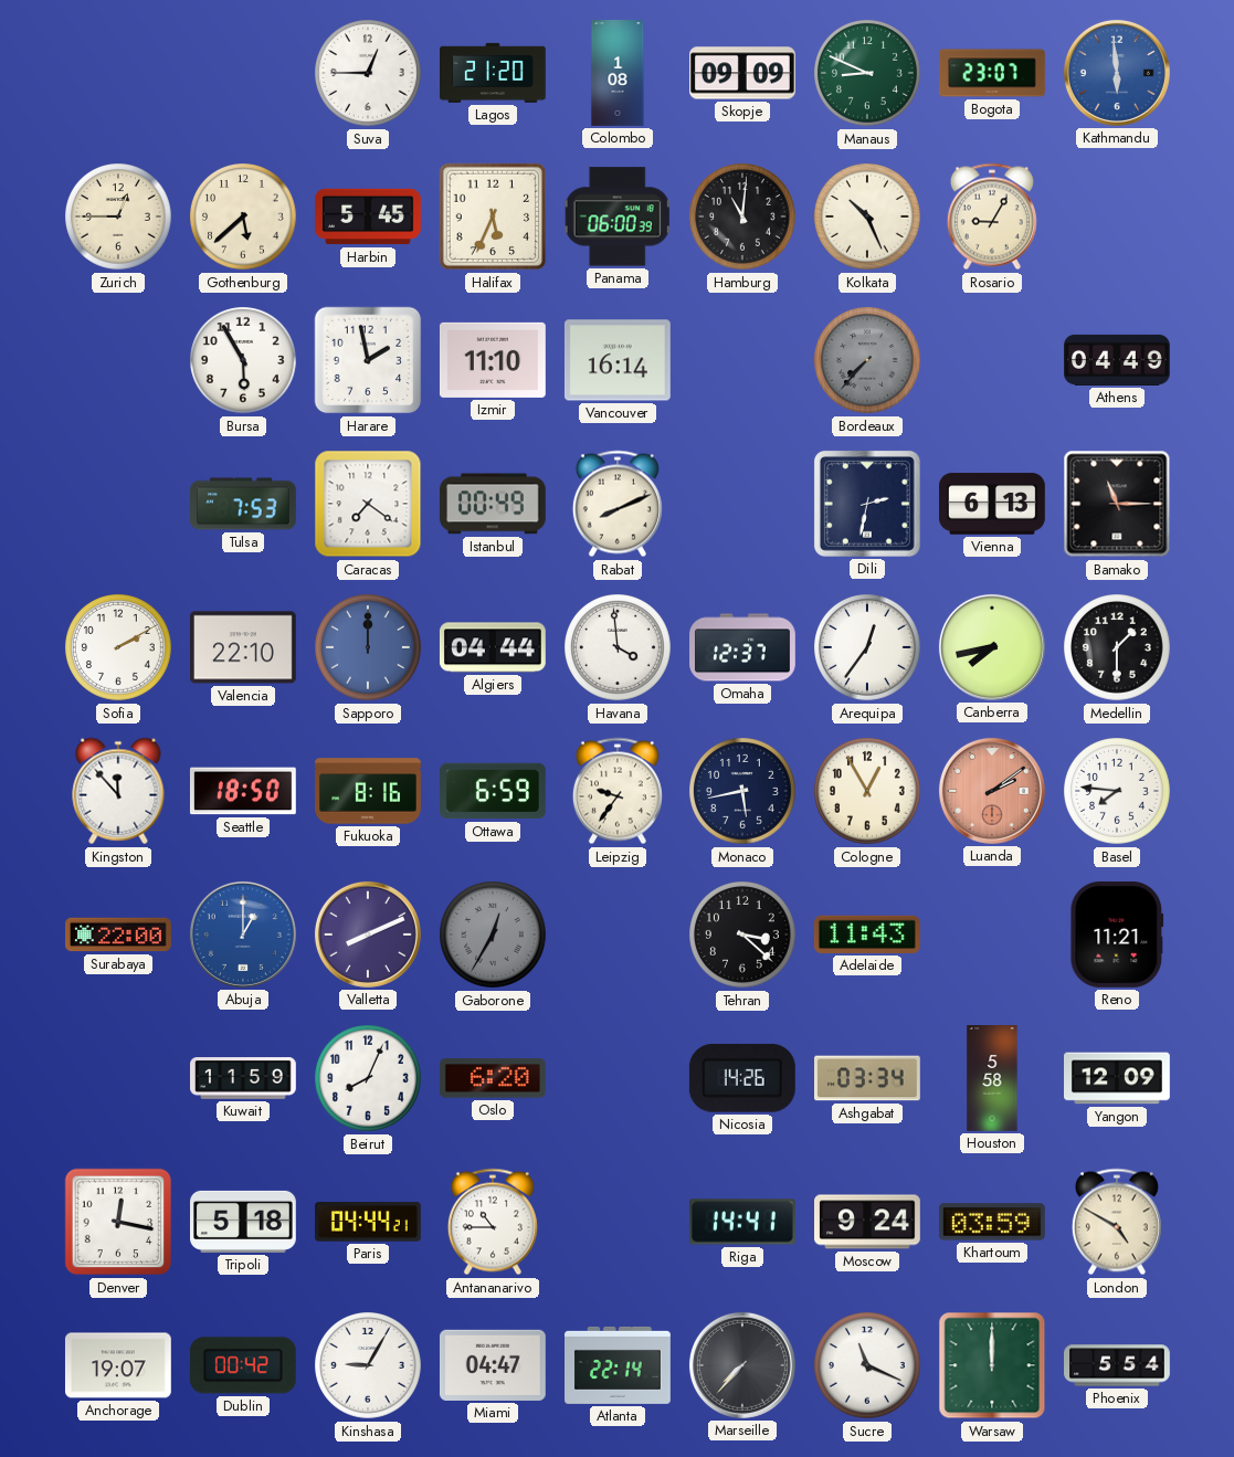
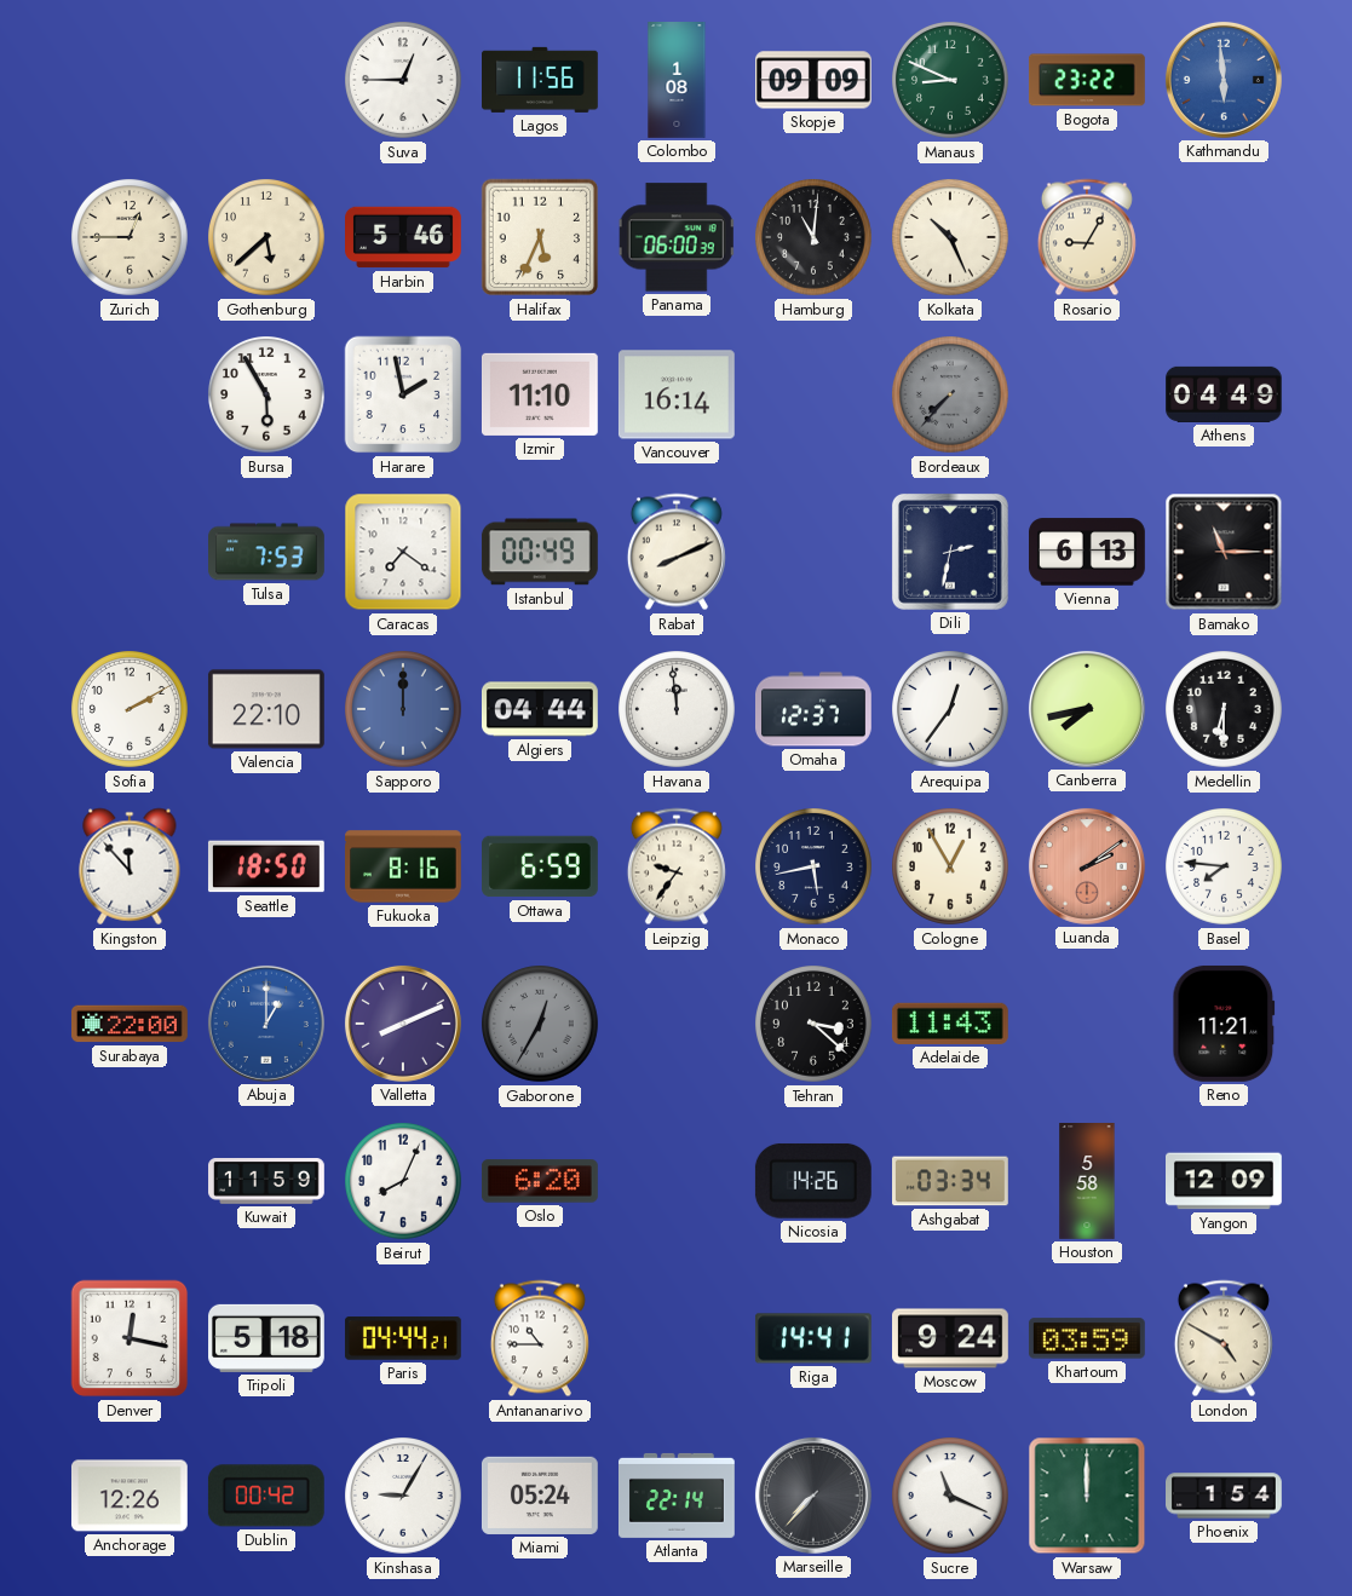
Lagos: 21:20 -> 11:56 (541, 80)
Bogota: 23:07 -> 23:22 (1087, 80)
Harbin: 5:45 -> 5:46 (404, 237)
Havana: 3:59 -> 11:59 (678, 710)
Medellin: 1:30 -> 6:30 (1225, 710)
Anchorage: 19:07 -> 12:26 (130, 1496)
Miami: 04:47 -> 05:24 (540, 1496)
Phoenix: 5:54 -> 1:54 (1225, 1496)
